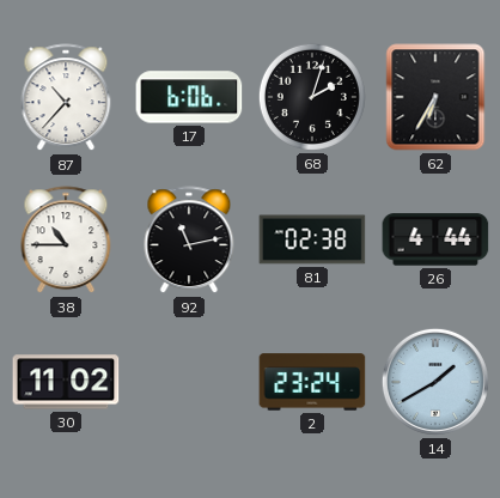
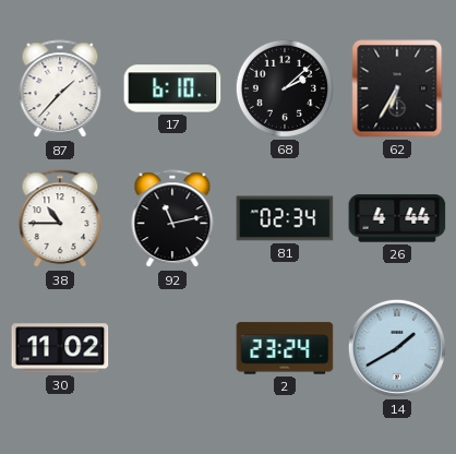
87: 10:37 -> 1:37 (60, 89)
17: 6:06 -> 6:10 (172, 88)
68: 2:03 -> 2:08 (285, 88)
81: 02:38 -> 02:34 (285, 218)
